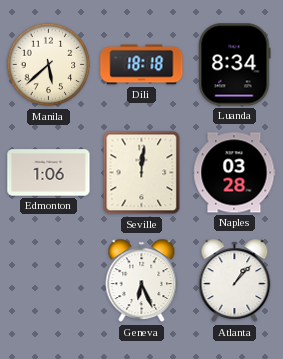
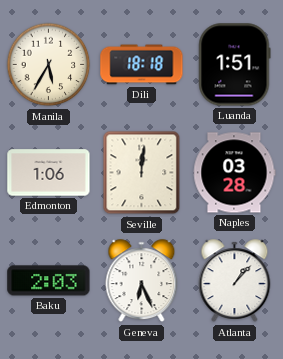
Manila: 5:38 -> 5:35 (49, 65)
Luanda: 8:34 -> 1:51 (235, 65)
Baku: none -> 2:03 (49, 281)
